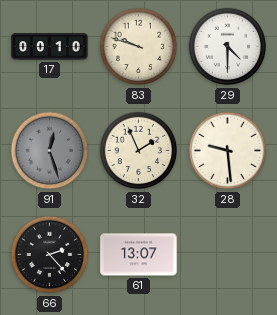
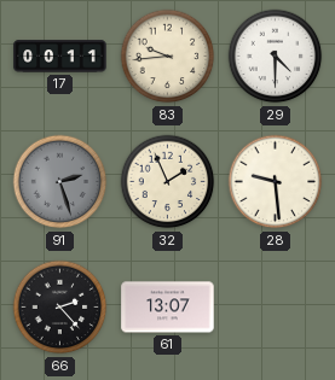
17: 00:10 -> 00:11 (60, 57)
83: 9:48 -> 9:44 (168, 57)
91: 12:27 -> 2:27 (60, 182)
